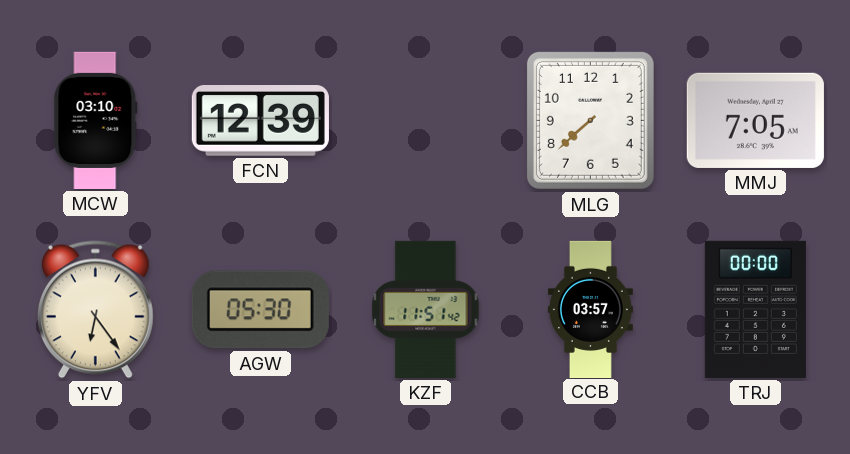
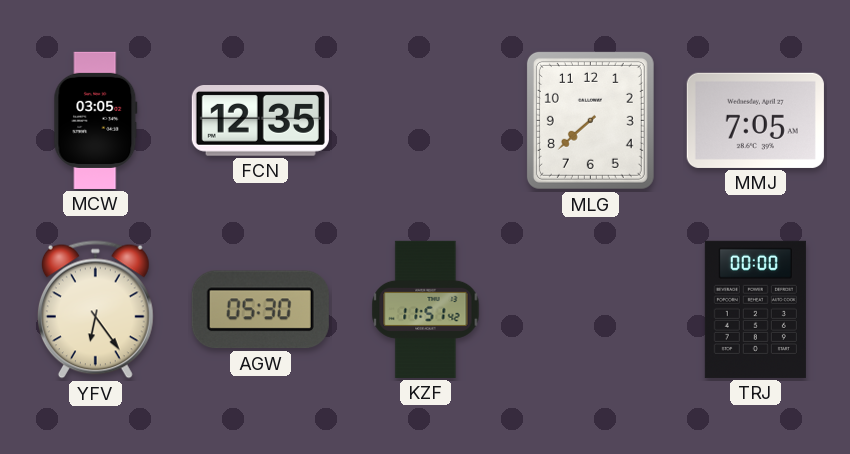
MCW: 03:10 -> 03:05 (96, 120)
FCN: 12:39 -> 12:35 (260, 121)
CCB: 03:57 -> none (590, 309)
